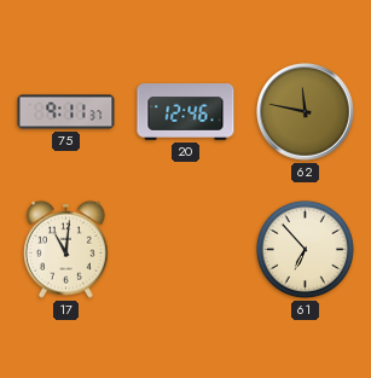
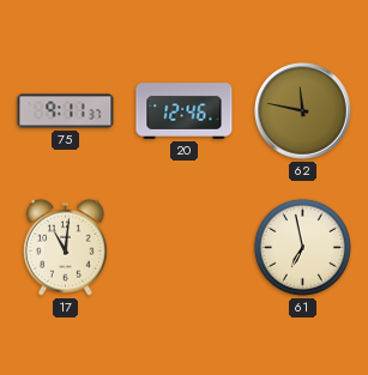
61: 6:53 -> 6:58 (302, 247)
